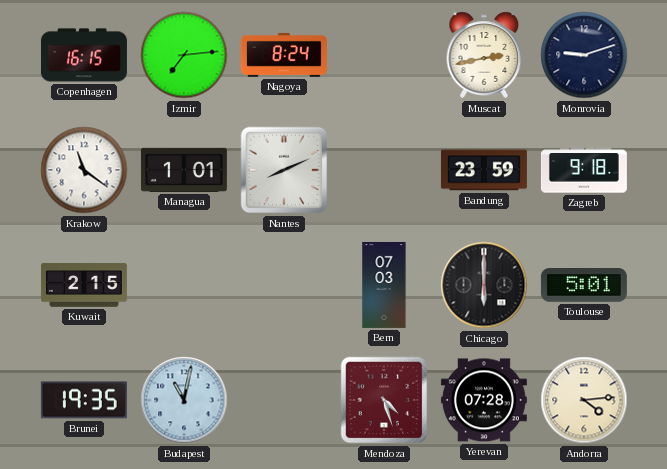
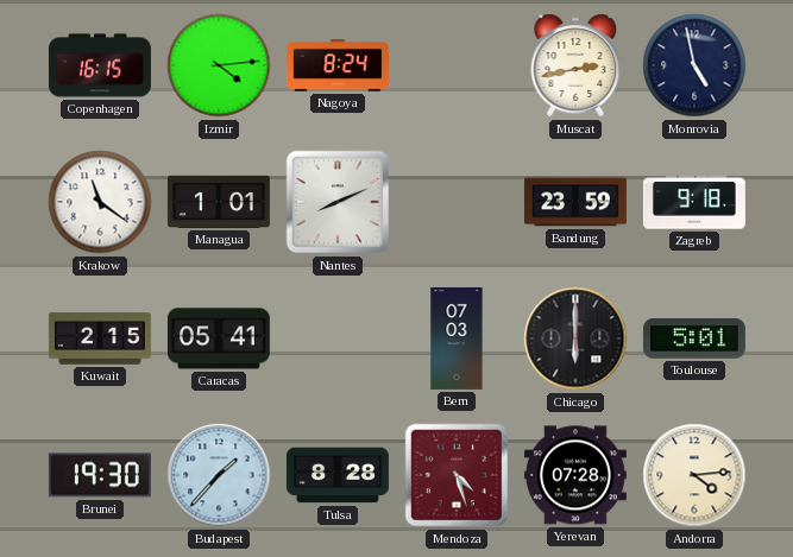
Izmir: 7:14 -> 4:14 (219, 65)
Monrovia: 9:12 -> 4:58 (694, 65)
Caracas: none -> 05:41 (219, 338)
Brunei: 19:35 -> 19:30 (100, 475)
Budapest: 11:02 -> 1:37 (219, 475)
Tulsa: none -> 8:28 (338, 475)
